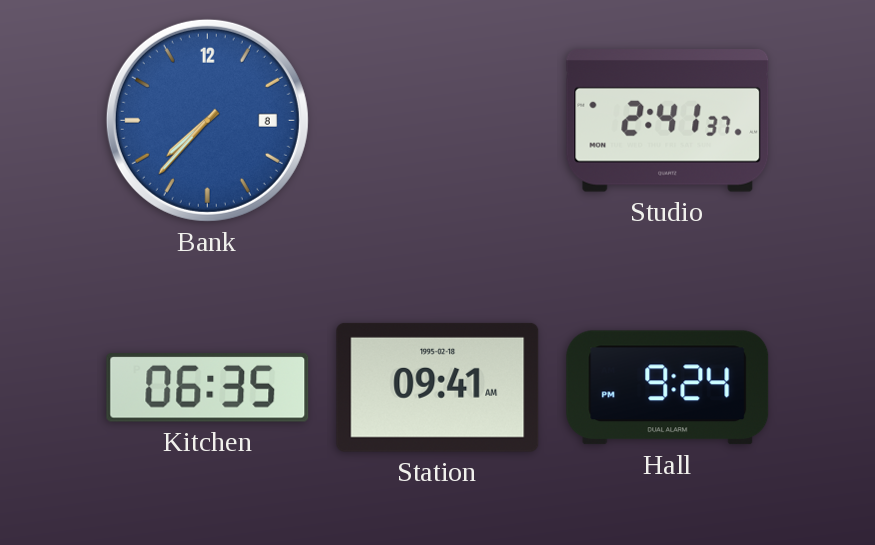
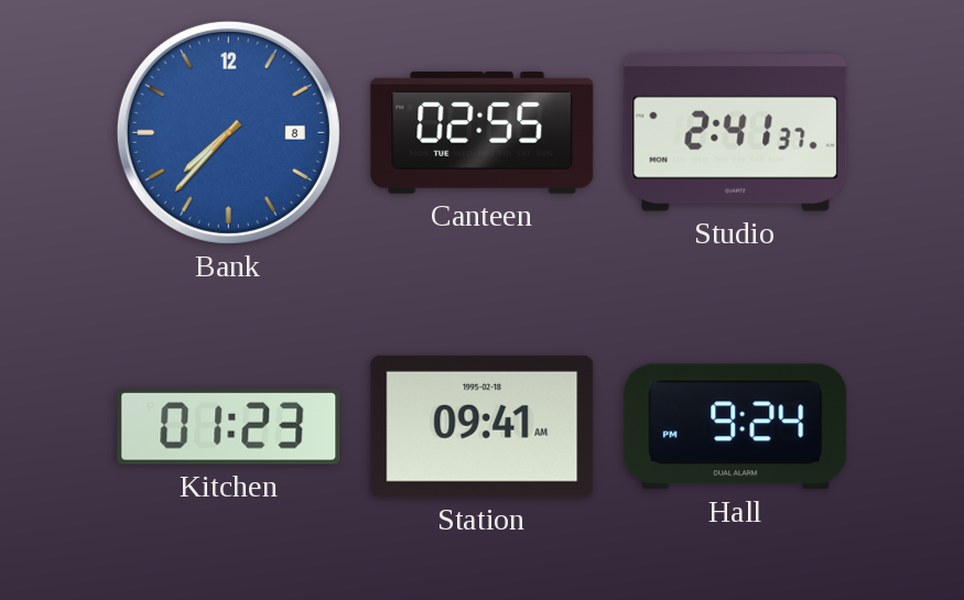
Canteen: none -> 02:55 (483, 132)
Kitchen: 06:35 -> 01:23 (229, 427)
